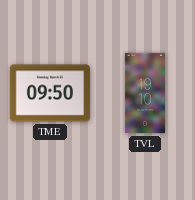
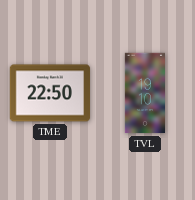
TME: 09:50 -> 22:50 (50, 93)
